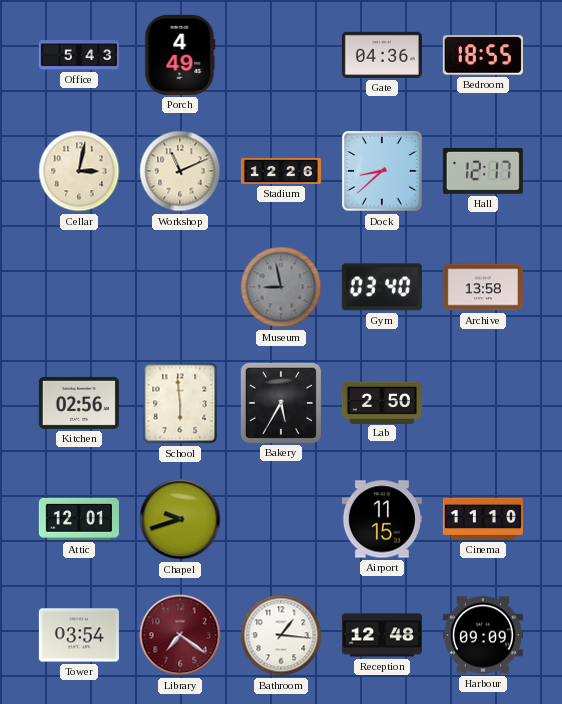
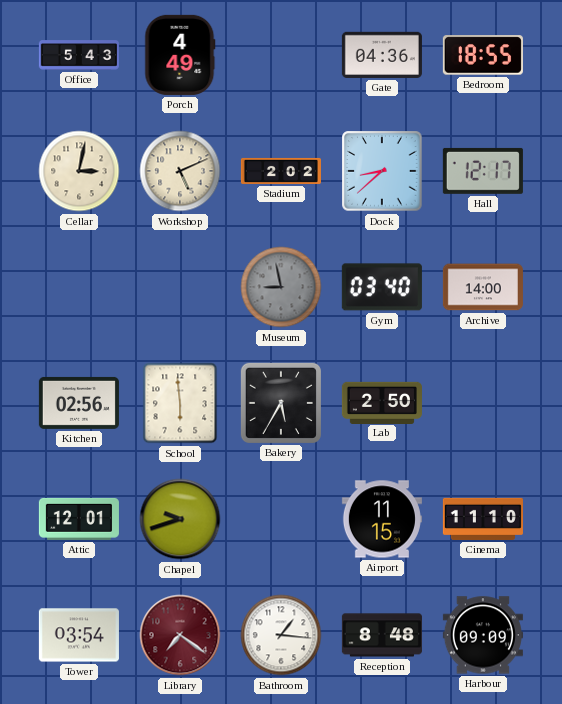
Workshop: 11:11 -> 5:11 (180, 171)
Stadium: 12:26 -> 2:02 (281, 171)
Archive: 13:58 -> 14:00 (483, 287)
Reception: 12:48 -> 8:48 (382, 635)
